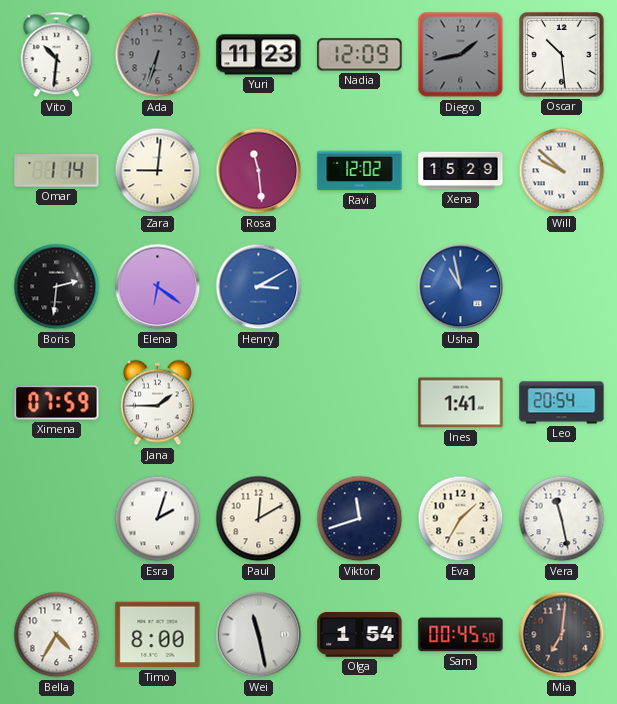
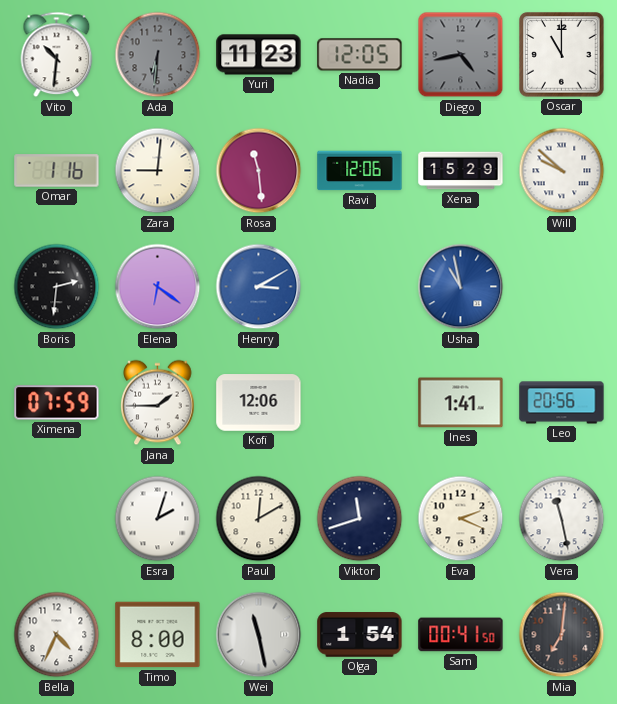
Ada: 6:33 -> 6:31 (158, 55)
Nadia: 12:09 -> 12:05 (360, 55)
Diego: 1:43 -> 4:43 (461, 55)
Oscar: 10:29 -> 11:00 (562, 55)
Omar: 1:14 -> 1:16 (57, 171)
Ravi: 12:02 -> 12:06 (360, 171)
Kofi: none -> 12:06 (259, 403)
Leo: 20:54 -> 20:56 (562, 403)
Eva: 1:35 -> 2:19 (461, 519)
Bella: 4:35 -> 4:34 (57, 635)
Sam: 00:45 -> 00:41 (461, 635)
